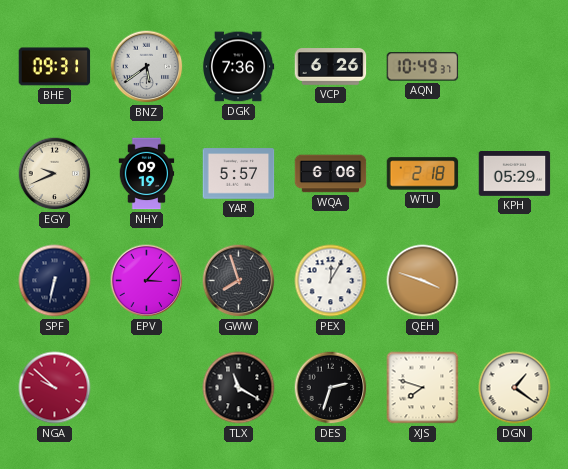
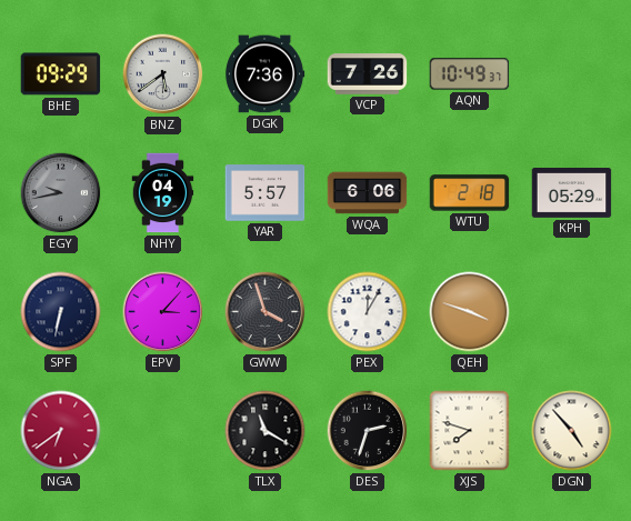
BHE: 09:31 -> 09:29 (61, 74)
VCP: 6:26 -> 7:26 (368, 74)
EGY: 9:41 -> 9:43 (61, 193)
EGY dial: cream -> grey (61, 193)
NHY: 09:19 -> 04:19 (163, 193)
GWW: 7:57 -> 3:57 (266, 312)
NGA: 9:52 -> 6:39 (61, 431)
DGN: 1:21 -> 4:53 (572, 431)
